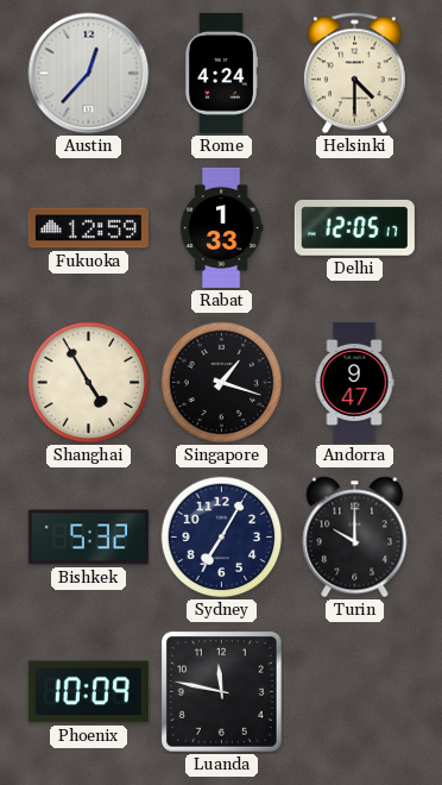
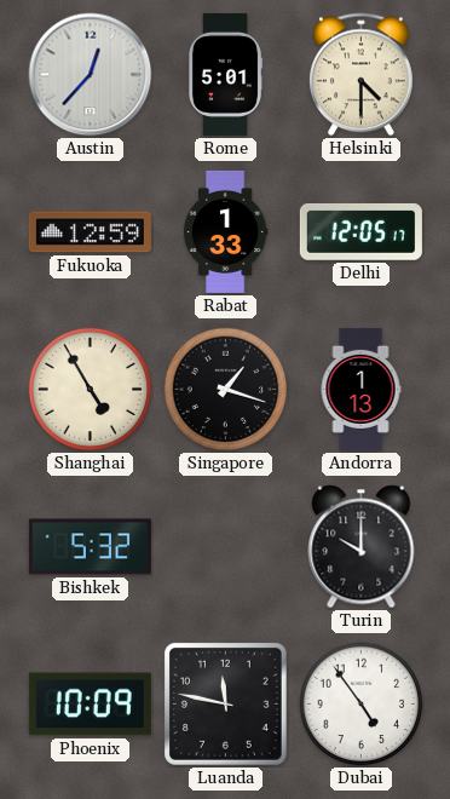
Rome: 4:24 -> 5:01 (225, 74)
Andorra: 9:47 -> 1:13 (360, 389)
Sydney: 7:05 -> none (222, 538)
Dubai: none -> 4:54 (362, 705)
